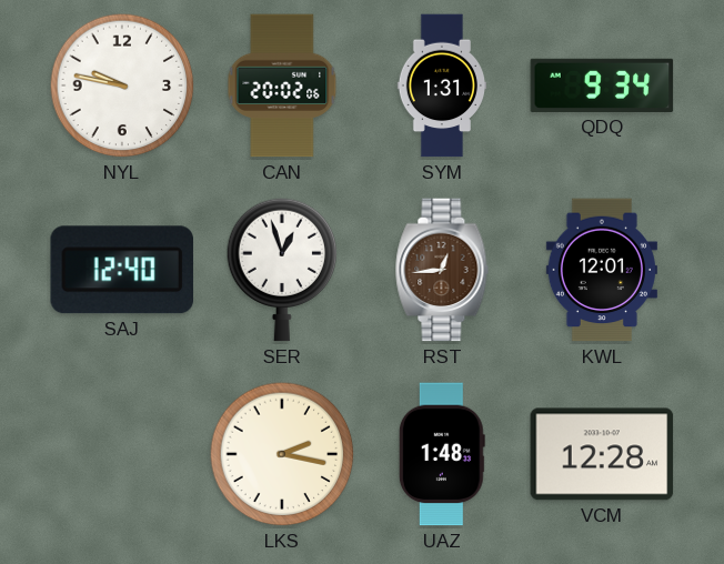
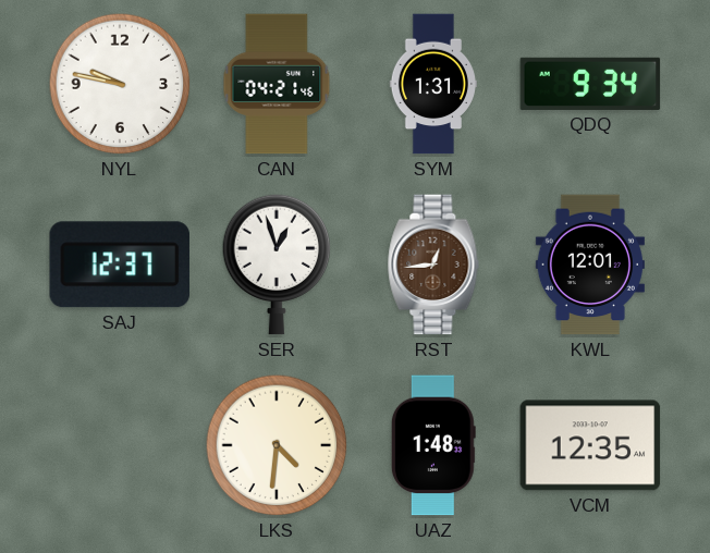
CAN: 20:02 -> 04:21 (277, 84)
SAJ: 12:40 -> 12:37 (120, 265)
LKS: 2:17 -> 4:31 (277, 445)
VCM: 12:28 -> 12:35 (590, 445)
